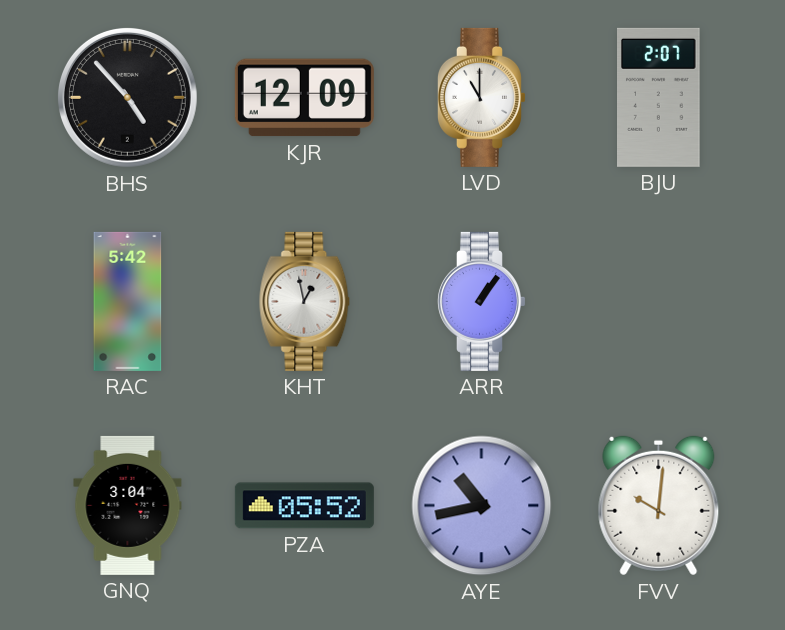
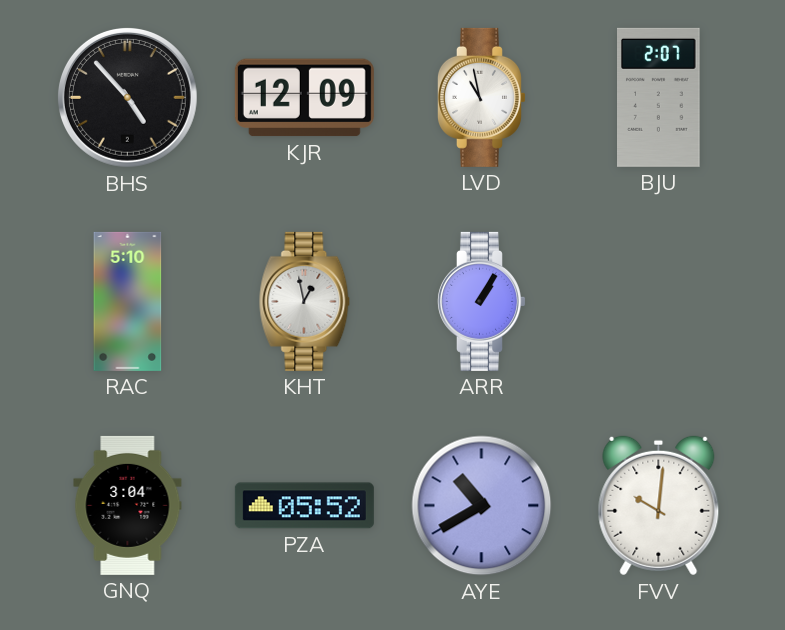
LVD: 11:00 -> 10:58 (481, 97)
RAC: 5:42 -> 5:10 (128, 301)
ARR: 1:06 -> 1:05 (481, 301)
AYE: 10:43 -> 10:40 (482, 506)
